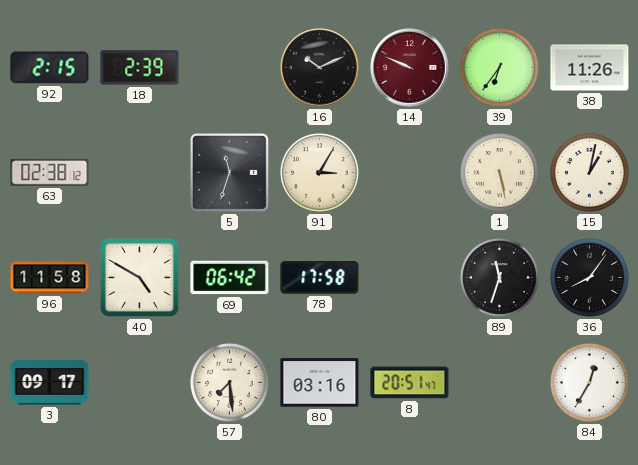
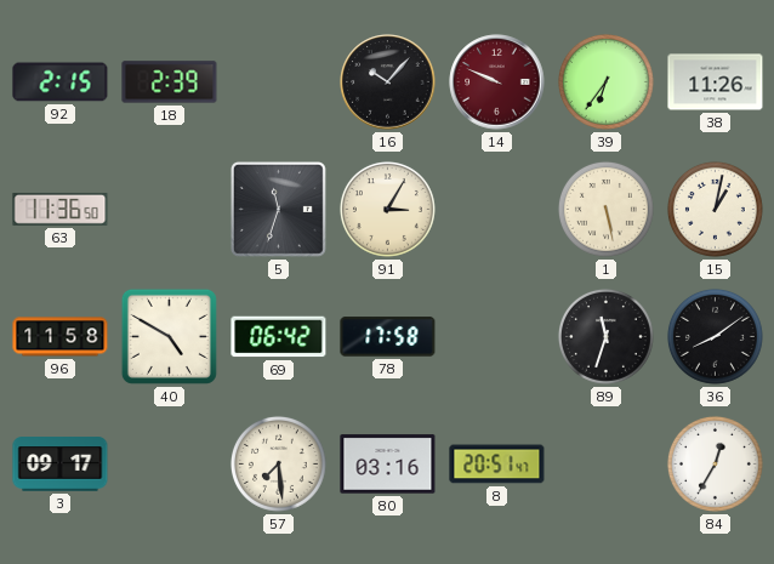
16: 10:11 -> 10:07 (388, 82)
63: 02:38 -> 11:36 (61, 209)
36: 8:06 -> 8:09 (715, 336)
